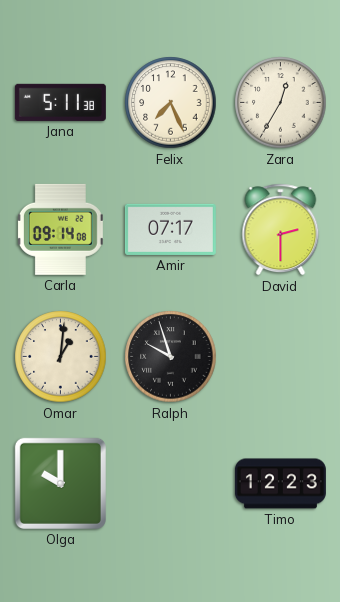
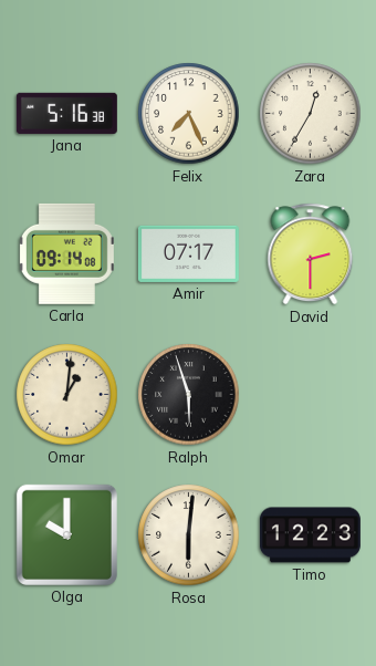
Jana: 5:11 -> 5:16 (66, 113)
Ralph: 9:57 -> 5:57 (189, 395)
Rosa: none -> 6:01 (189, 535)
